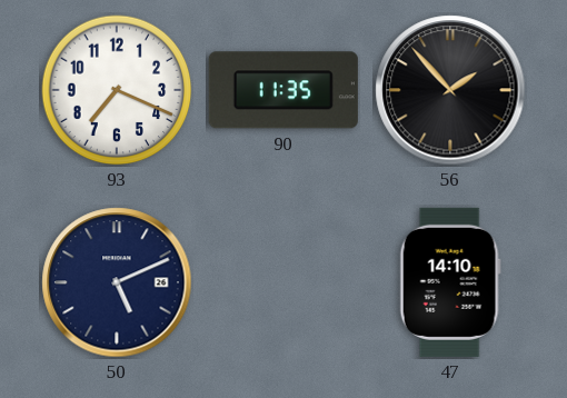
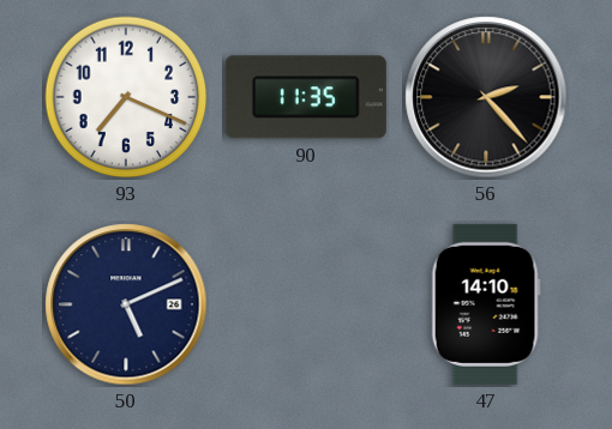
56: 1:53 -> 2:23 (486, 97)
